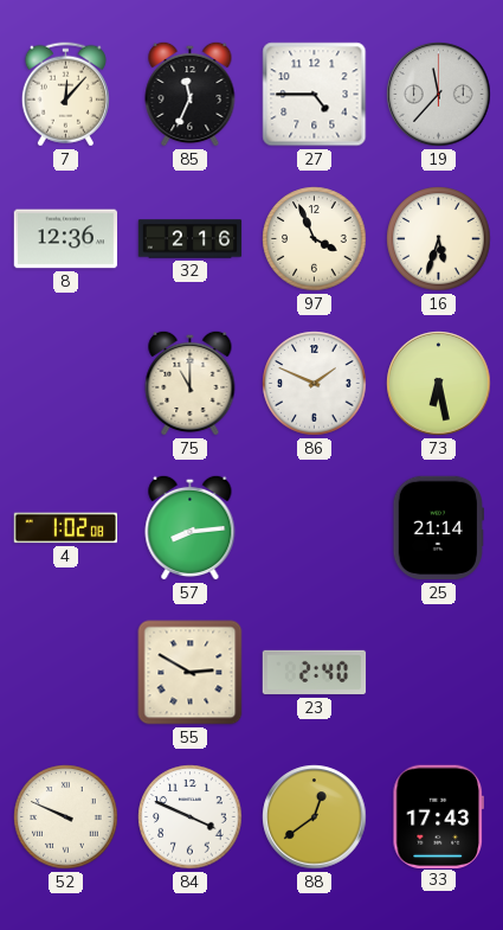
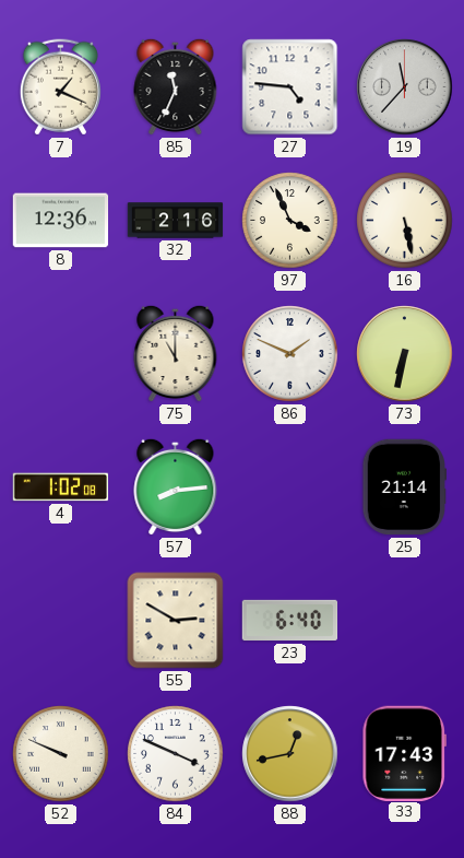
7: 12:07 -> 1:19 (60, 87)
27: 4:45 -> 4:46 (290, 87)
16: 5:33 -> 5:28 (405, 221)
73: 6:28 -> 6:32 (405, 354)
23: 2:40 -> 6:40 (290, 621)
88: 12:39 -> 12:43 (290, 754)
